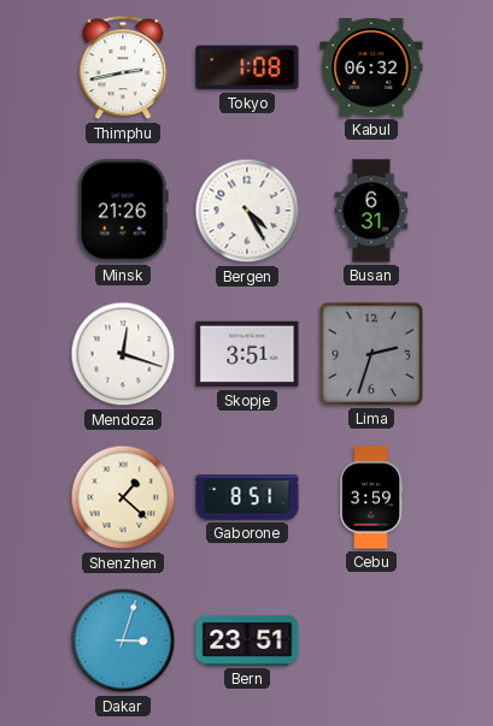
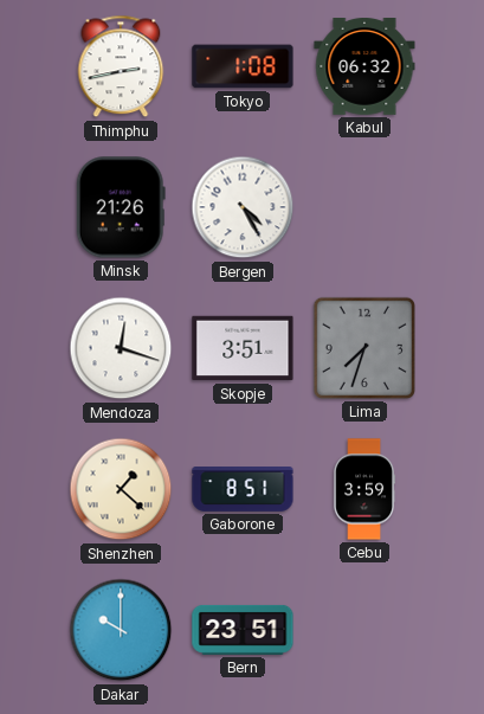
Busan: 6:31 -> none (371, 211)
Lima: 2:33 -> 7:33 (364, 348)
Dakar: 3:03 -> 10:00 (121, 630)
